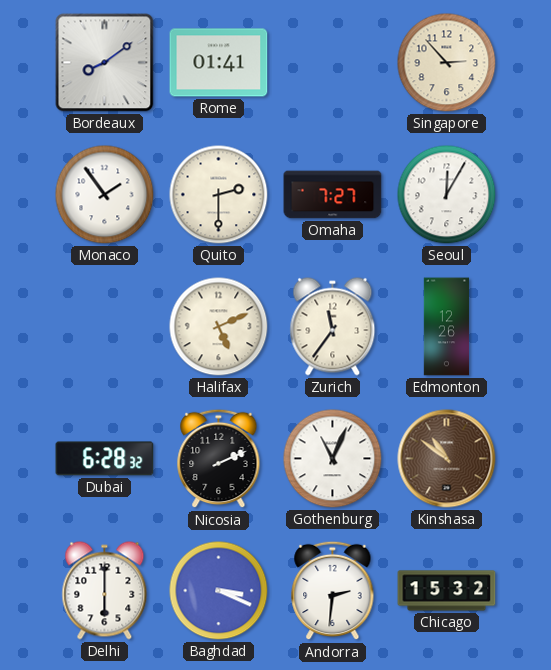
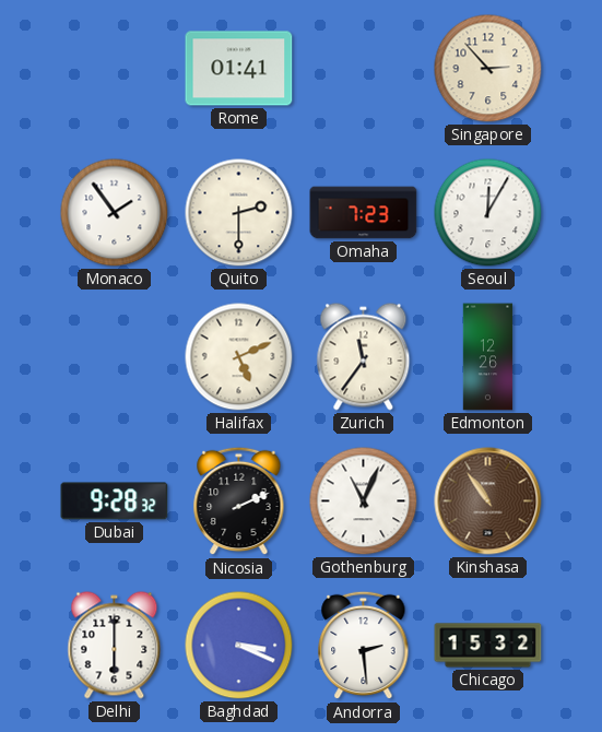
Bordeaux: 8:09 -> none (105, 63)
Omaha: 7:27 -> 7:23 (364, 213)
Dubai: 6:28 -> 9:28 (115, 501)
Kinshasa: 10:51 -> 10:54 (488, 501)
Andorra: 2:31 -> 2:29 (364, 646)
